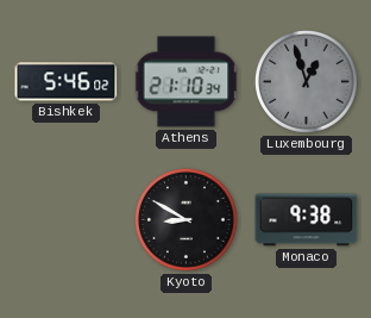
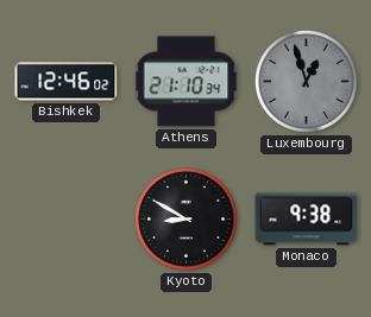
Bishkek: 5:46 -> 12:46 (67, 82)
